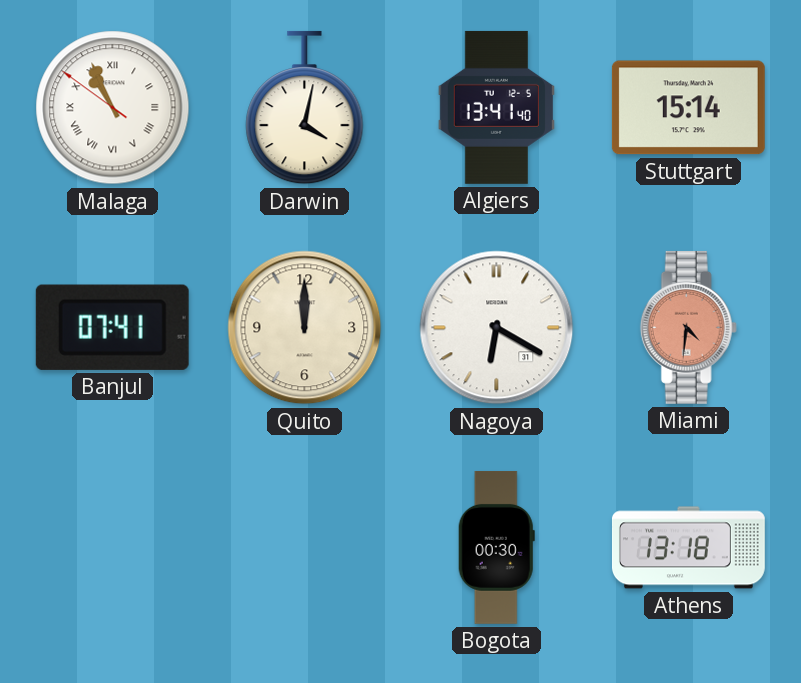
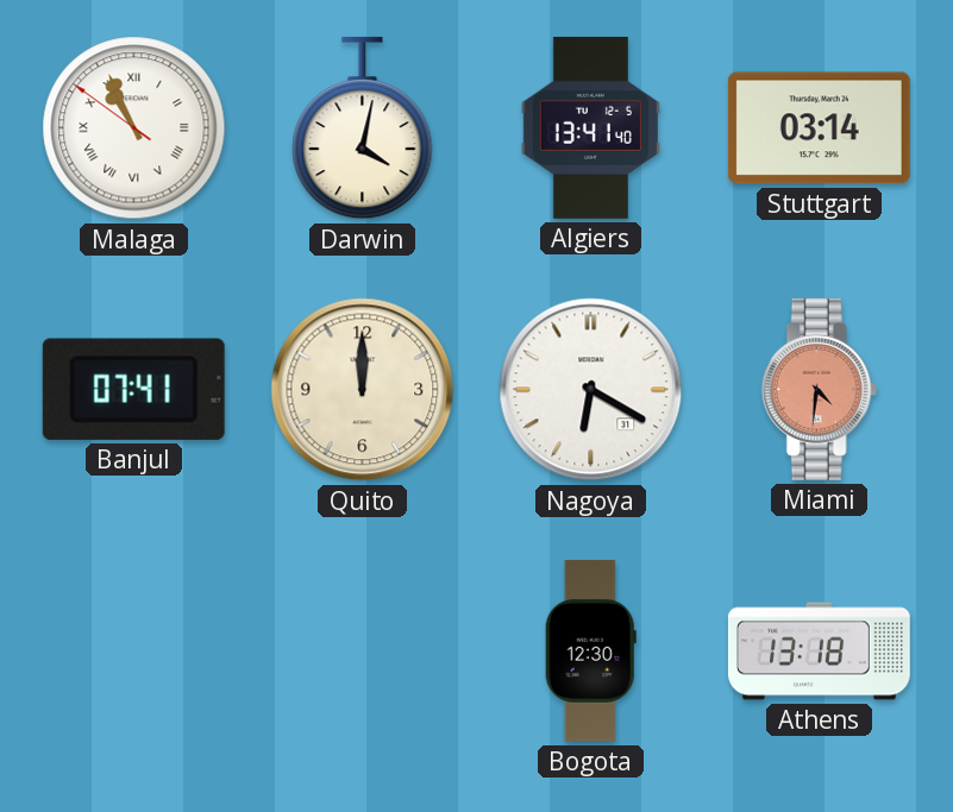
Stuttgart: 15:14 -> 03:14 (819, 128)
Bogota: 00:30 -> 12:30 (590, 650)
